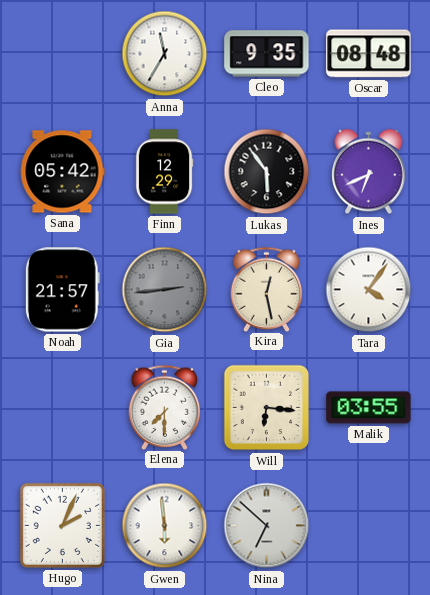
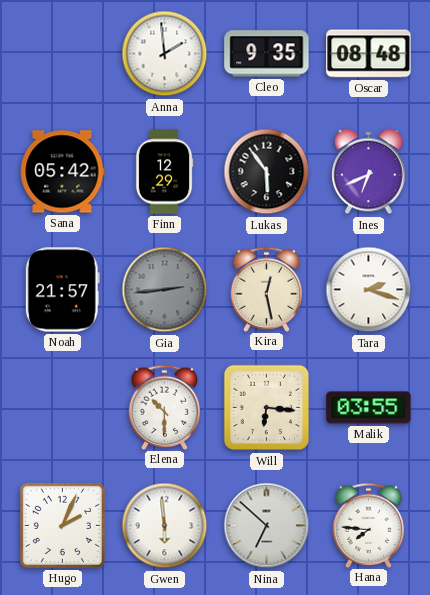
Anna: 11:35 -> 1:59 (165, 54)
Tara: 4:06 -> 2:18 (369, 290)
Elena: 7:30 -> 10:30 (165, 407)
Hana: none -> 7:46 (369, 525)
